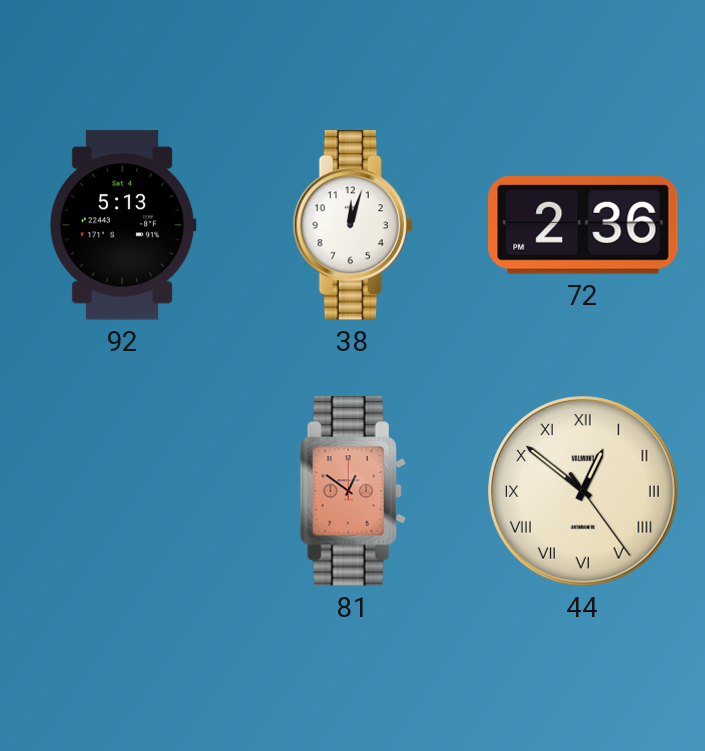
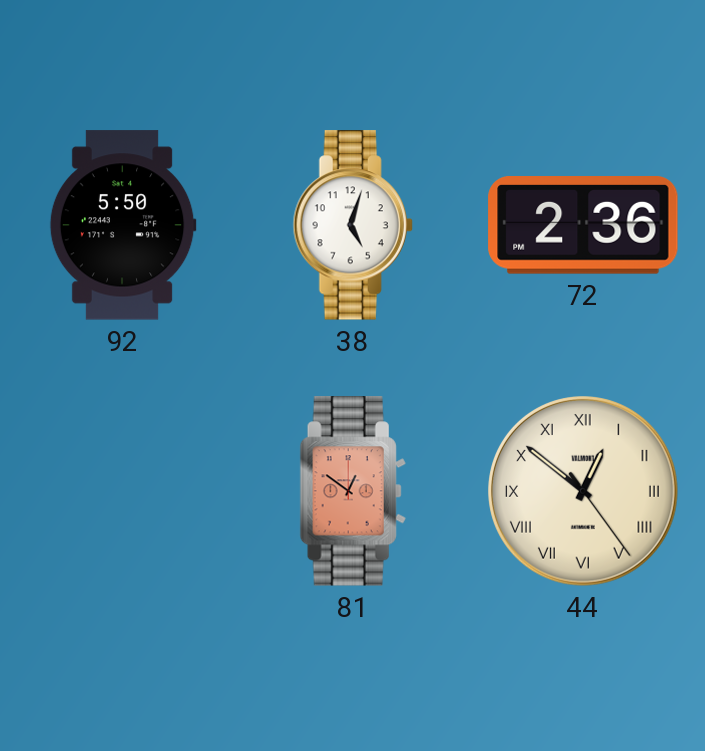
92: 5:13 -> 5:50 (123, 225)
38: 12:03 -> 5:03 (353, 225)
